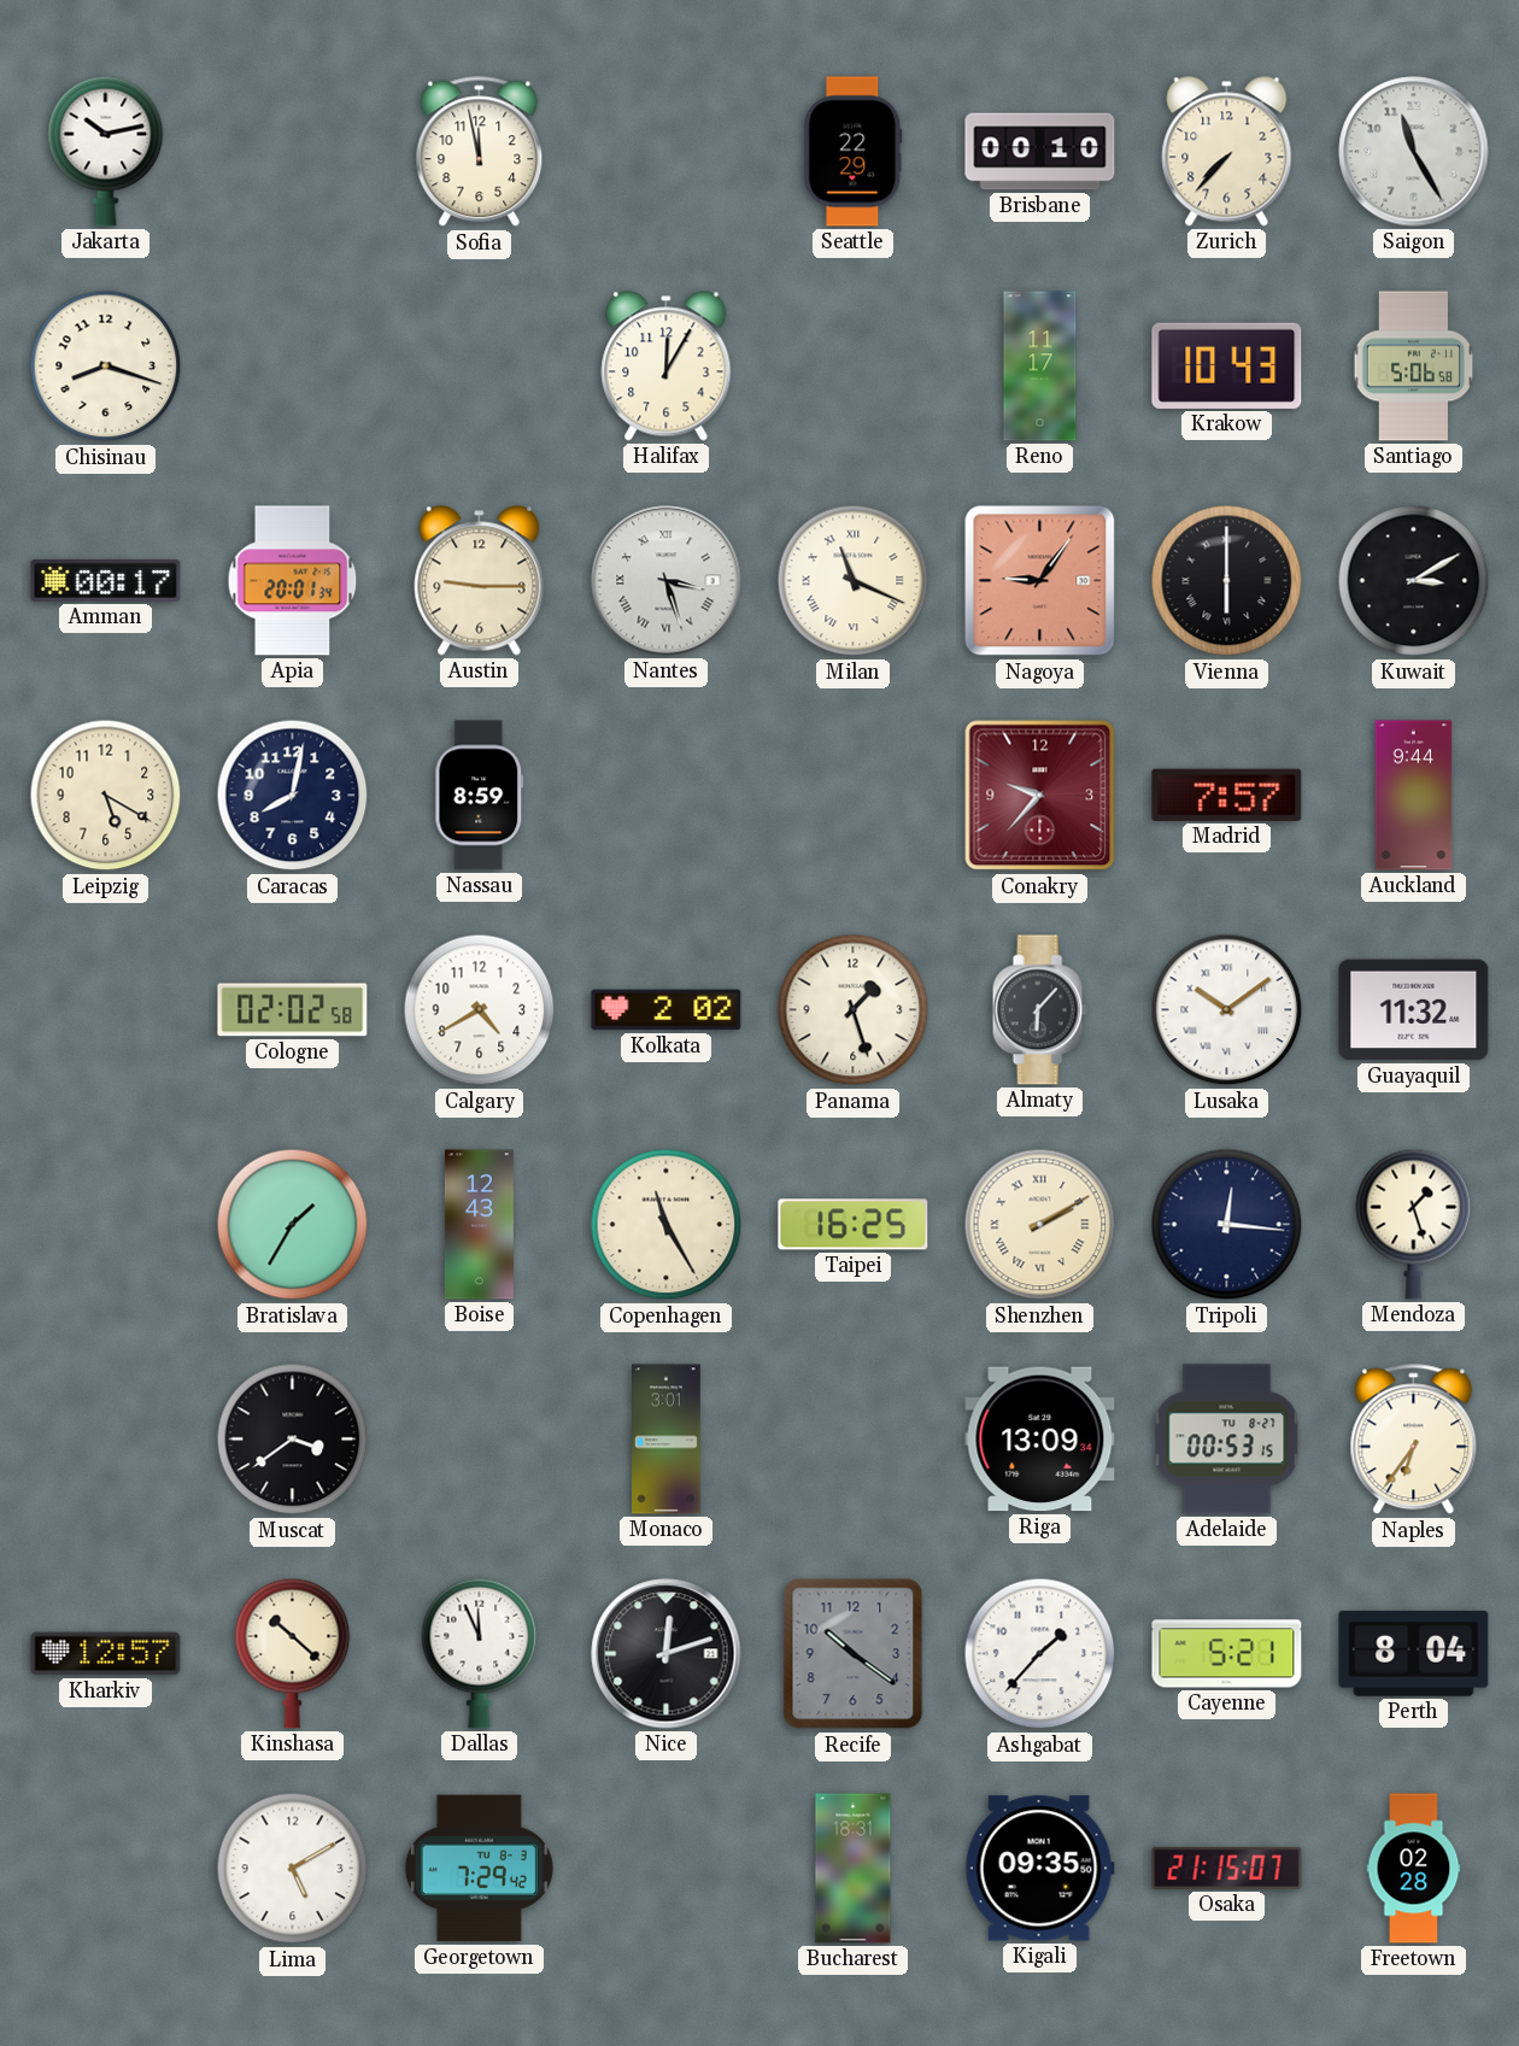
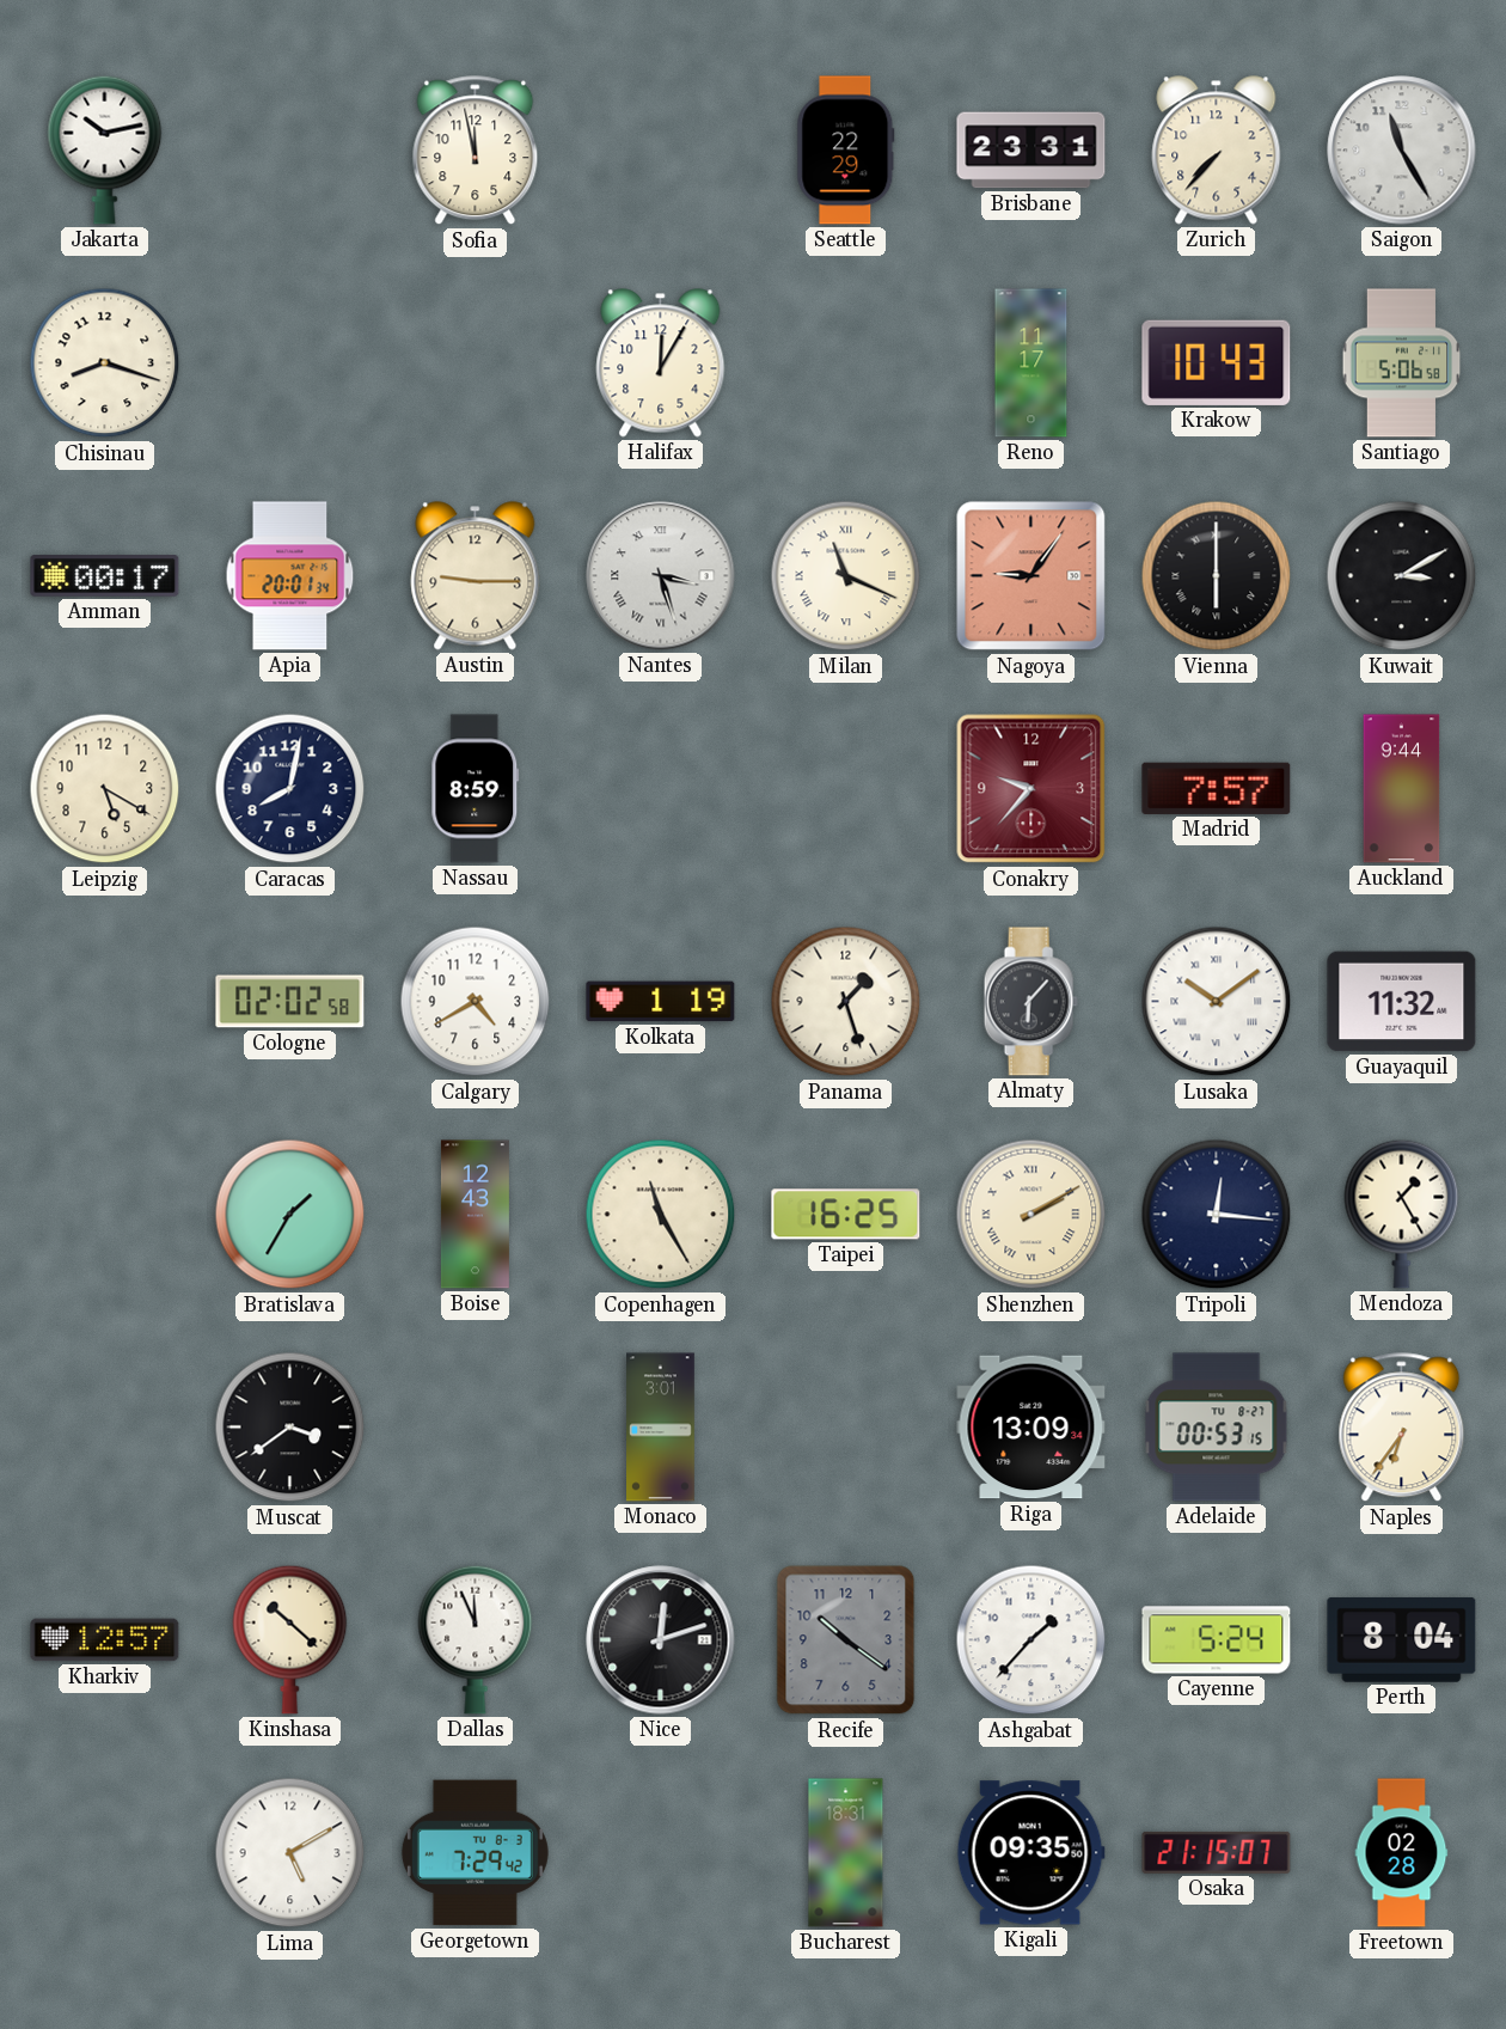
Brisbane: 00:10 -> 23:31 (1031, 151)
Kolkata: 2:02 -> 1:19 (661, 1002)
Mendoza: 1:27 -> 1:25 (1402, 1214)
Cayenne: 5:21 -> 5:24 (1217, 1640)
